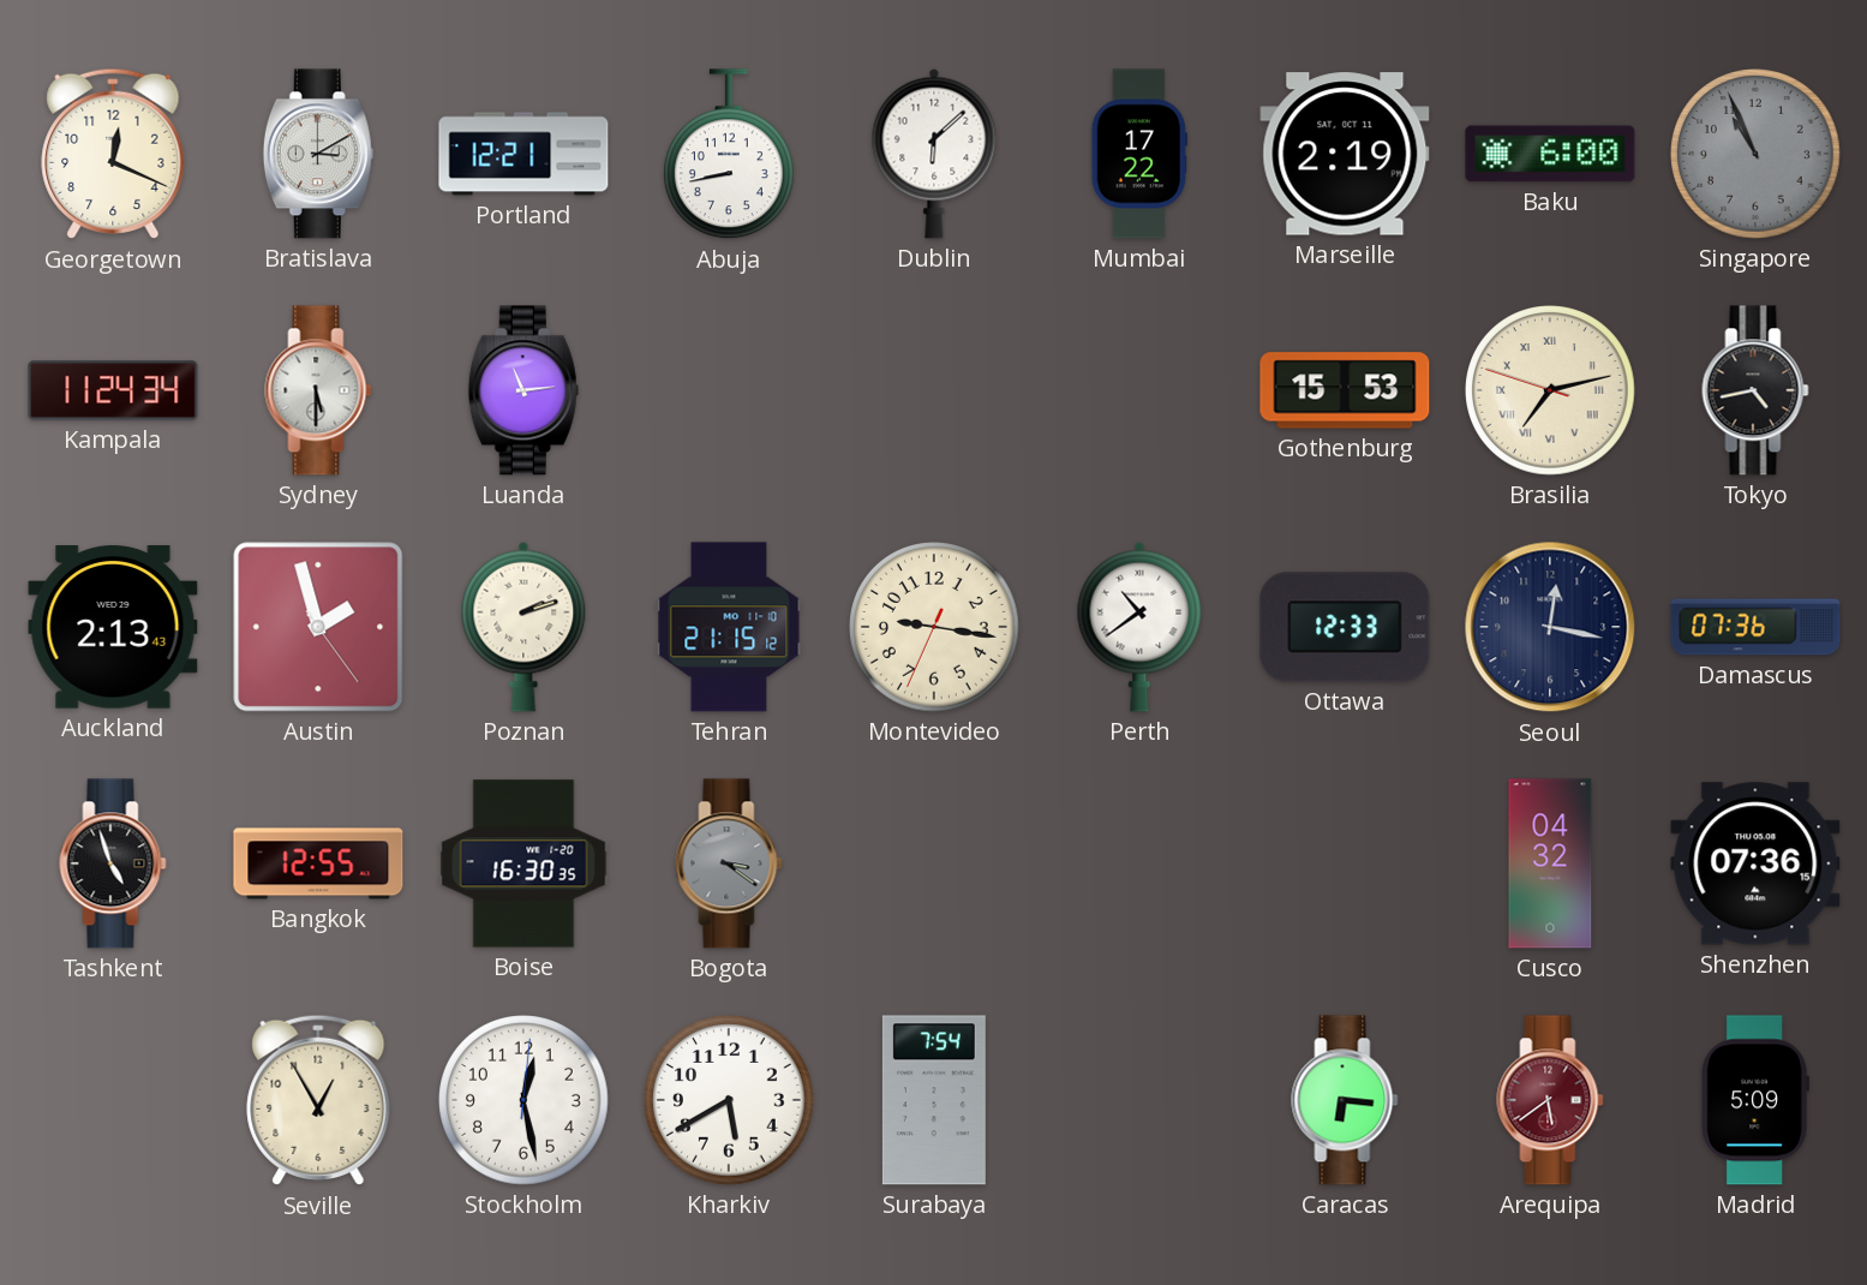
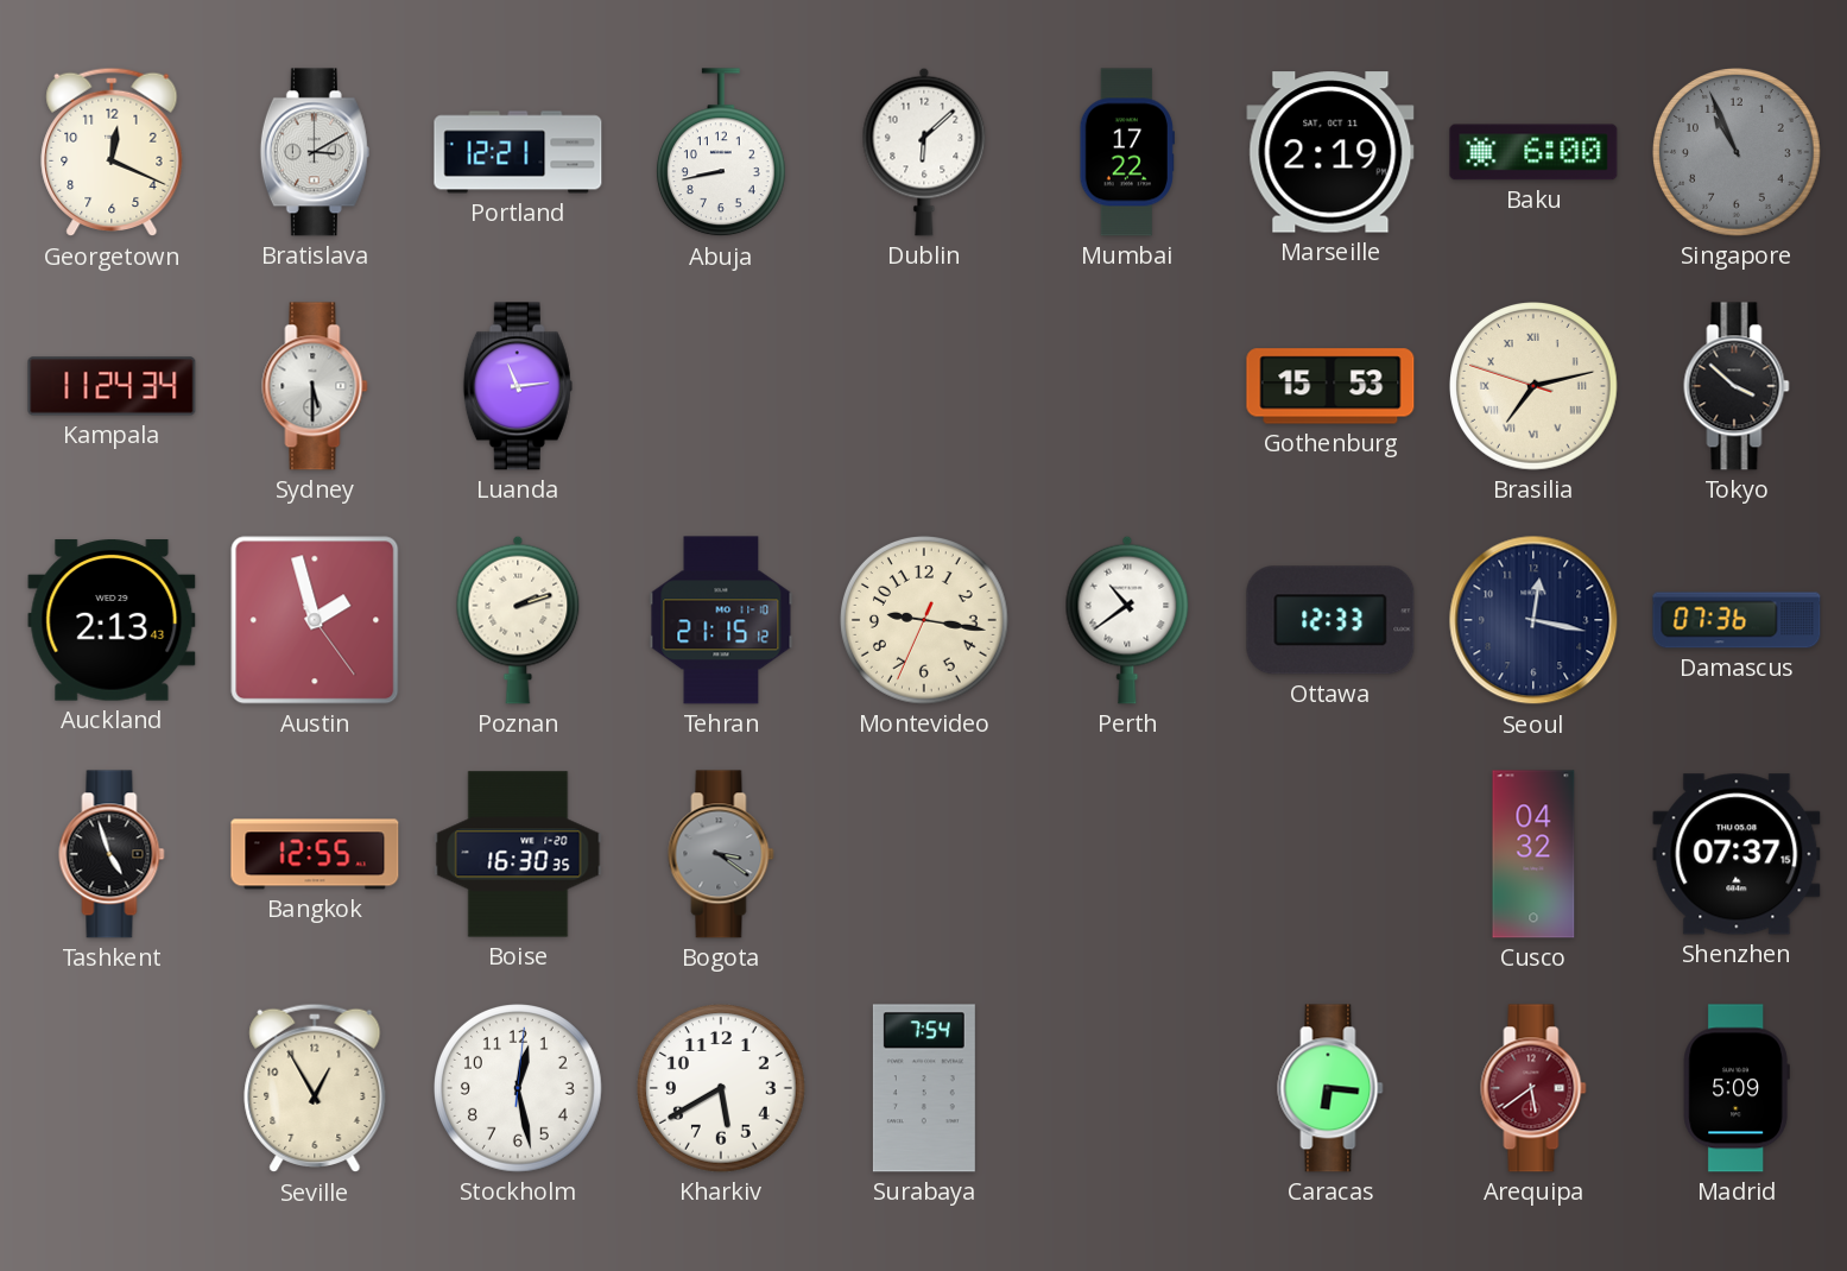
Tokyo: 4:43 -> 3:52 (1737, 386)
Shenzhen: 07:36 -> 07:37 (1737, 854)
